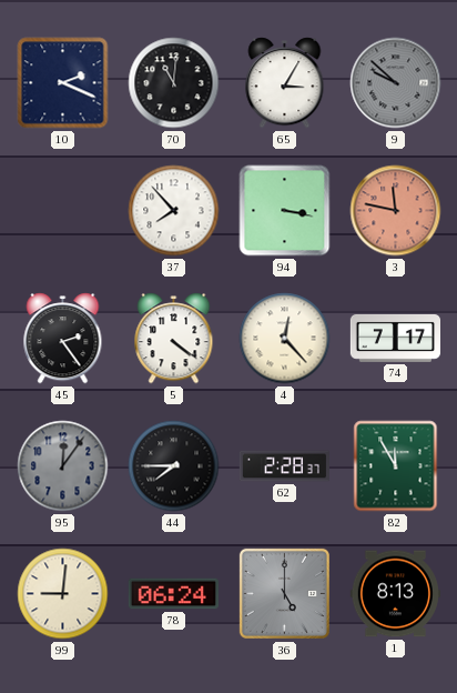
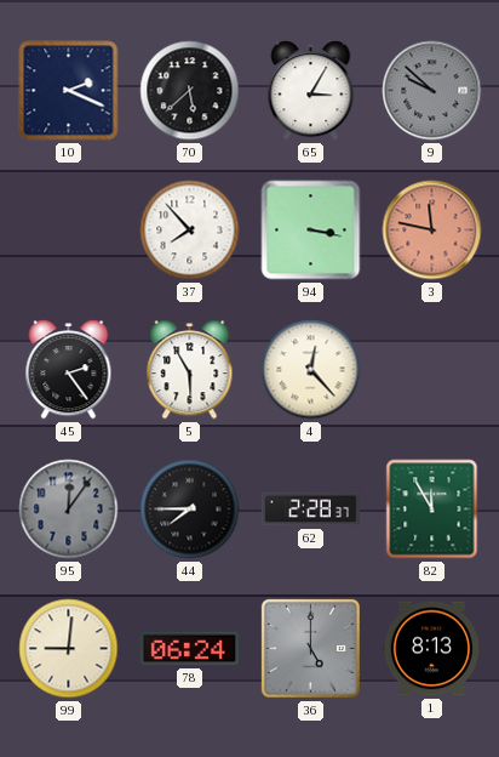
70: 11:01 -> 5:38 (190, 91)
5: 4:21 -> 5:55 (190, 370)
74: 7:17 -> none (395, 338)
